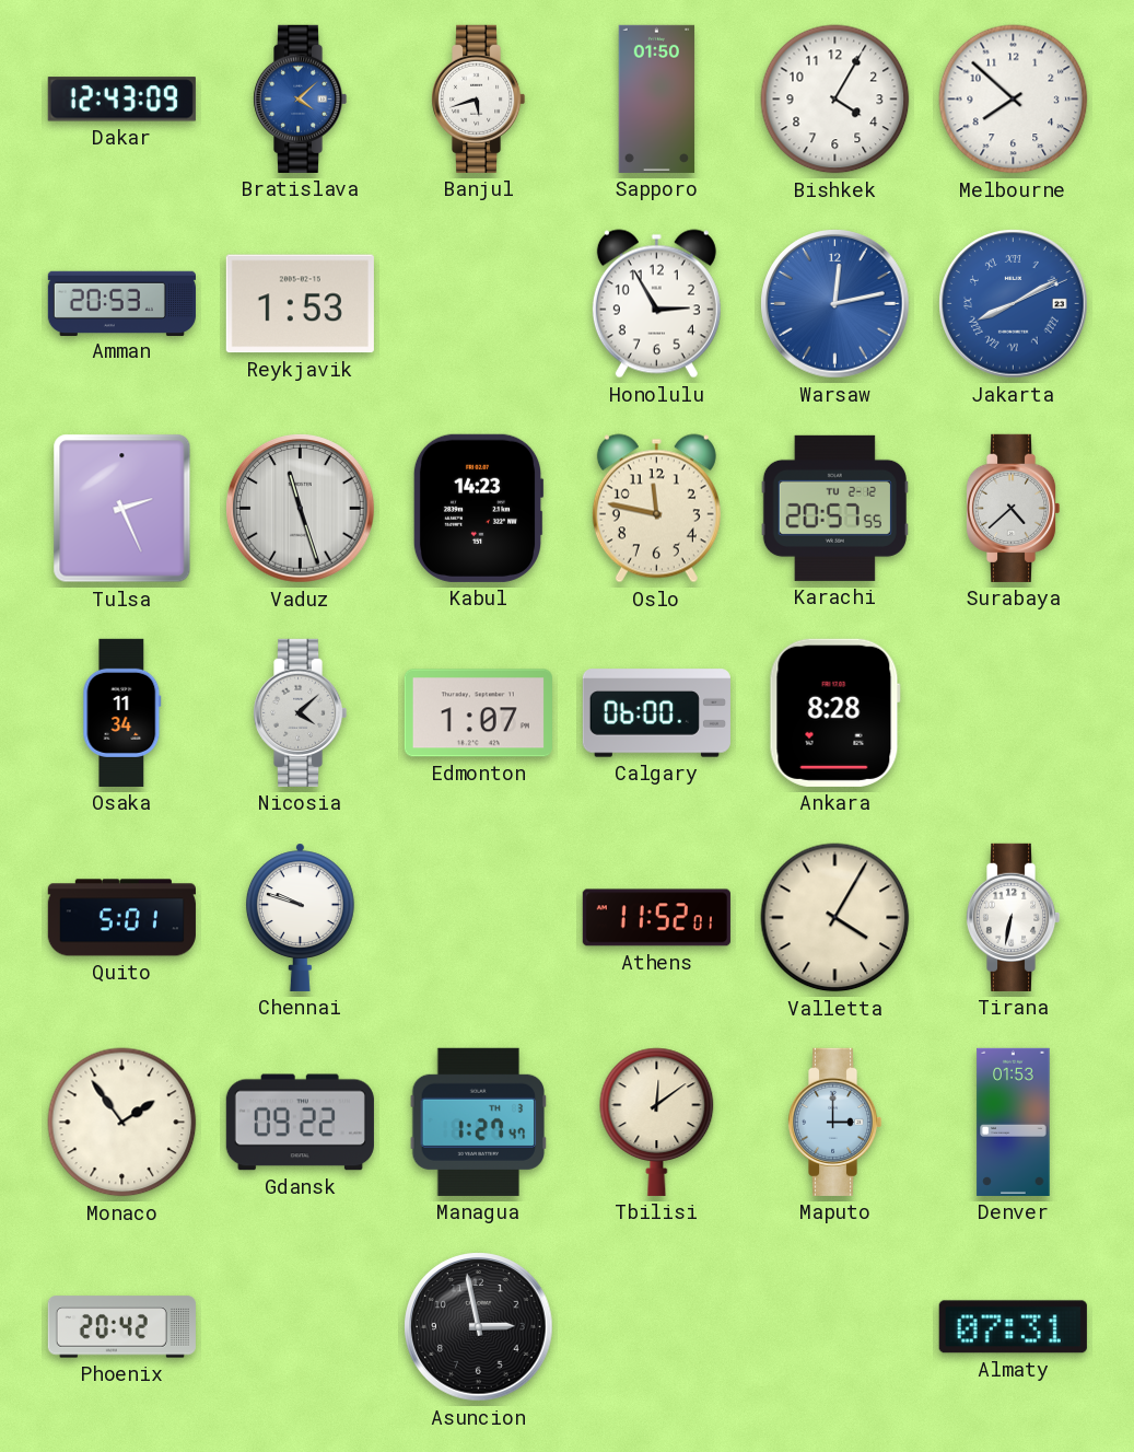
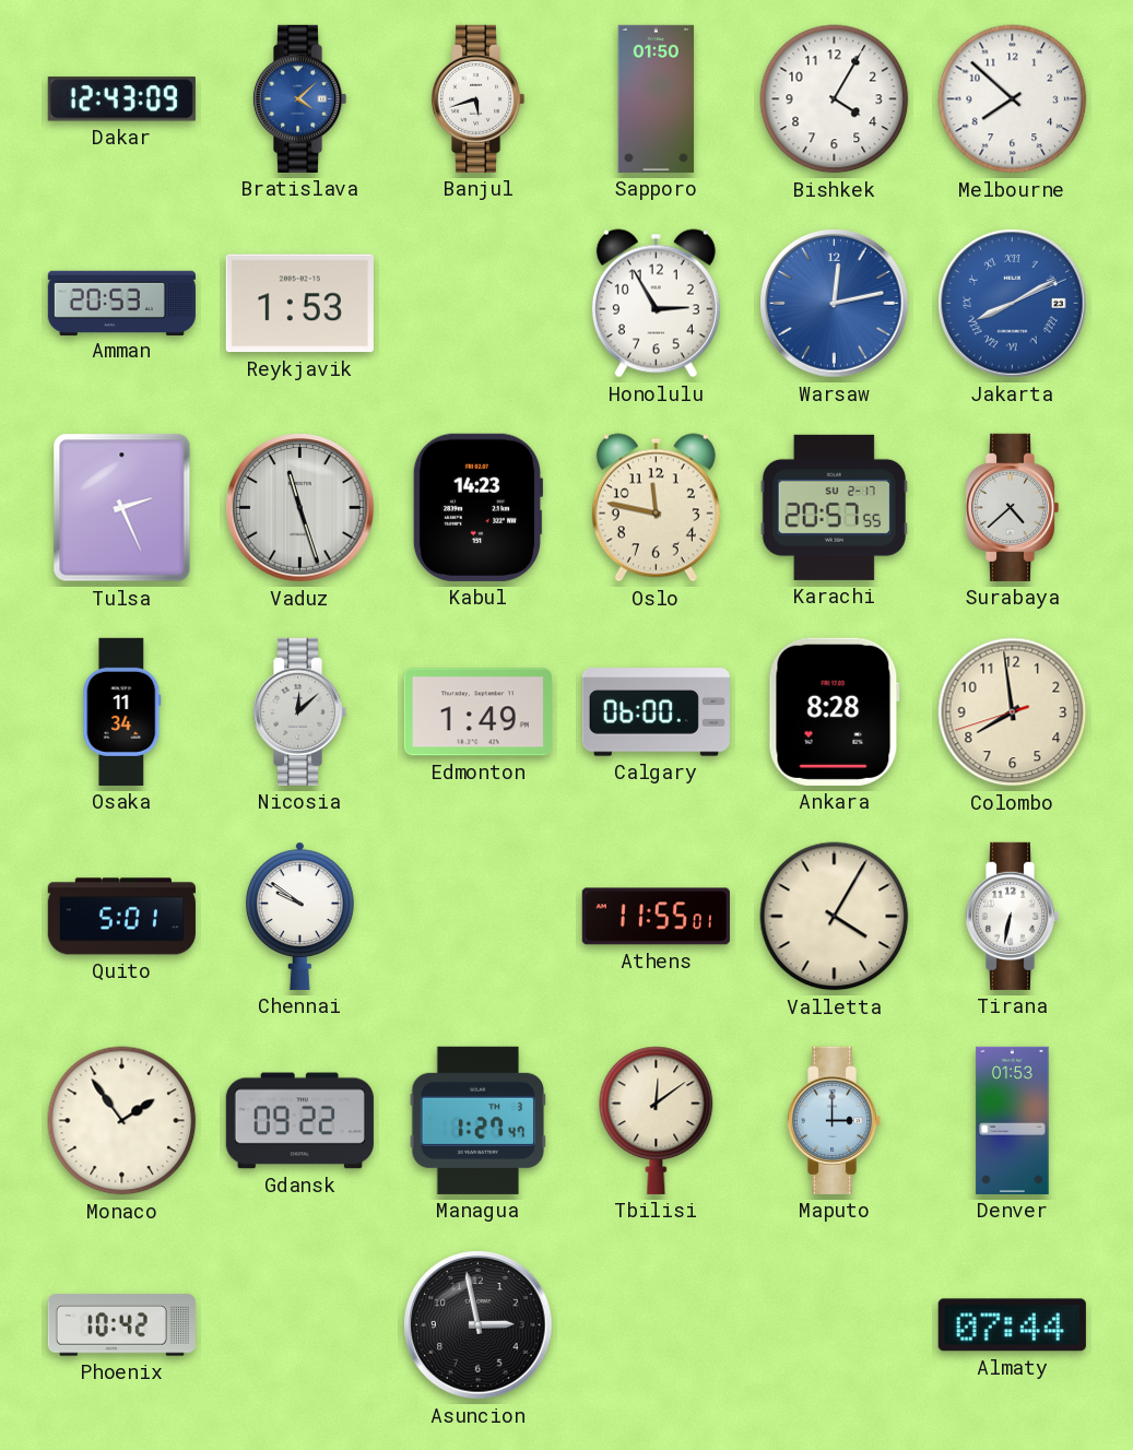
Karachi date: TU 2-12 -> SU 2-17 (834, 507)
Nicosia: 4:08 -> 12:08 (299, 711)
Edmonton: 1:07 -> 1:49 (477, 712)
Colombo: none -> 7:58 (1013, 712)
Chennai: 9:48 -> 9:51 (299, 916)
Athens: 11:52 -> 11:55 (656, 917)
Phoenix: 20:42 -> 10:42 (121, 1325)
Almaty: 07:31 -> 07:44 (1012, 1325)
